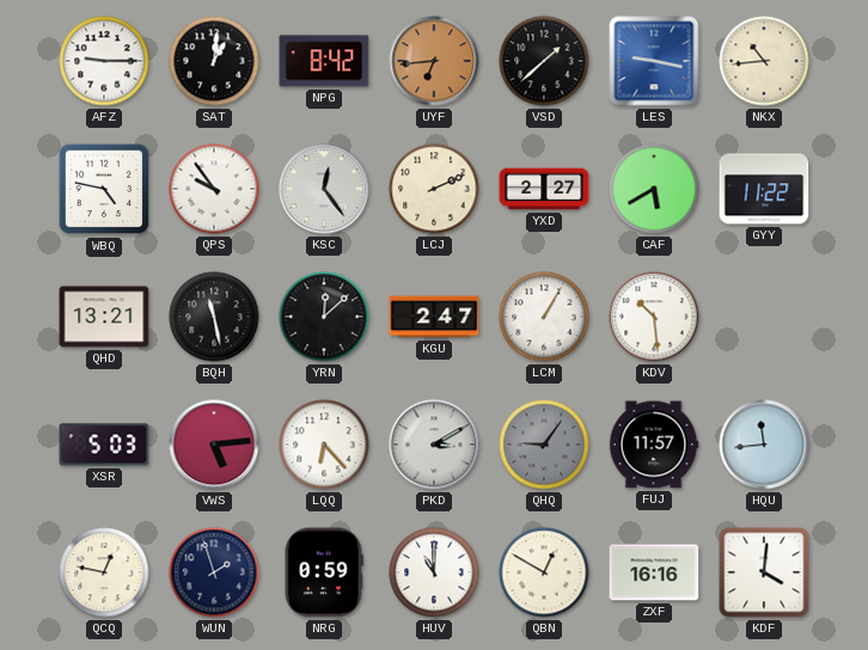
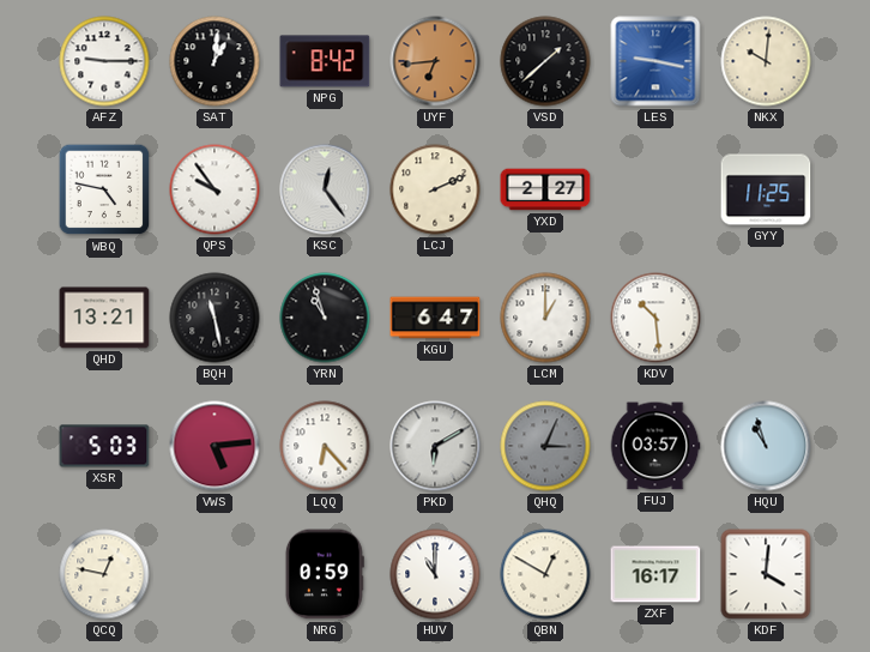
NKX: 10:44 -> 10:01 (766, 61)
CAF: 5:40 -> none (654, 189)
GYY: 11:22 -> 11:25 (766, 189)
YRN: 12:08 -> 10:57 (325, 318)
KGU: 2:47 -> 6:47 (435, 318)
LCM: 1:05 -> 1:00 (545, 318)
PKD: 3:10 -> 6:10 (435, 446)
QHQ: 9:06 -> 3:04 (545, 446)
FUJ: 11:57 -> 03:57 (655, 446)
HQU: 11:44 -> 10:57 (766, 446)
WUN: 1:57 -> none (214, 572)
ZXF: 16:16 -> 16:17 (655, 574)
